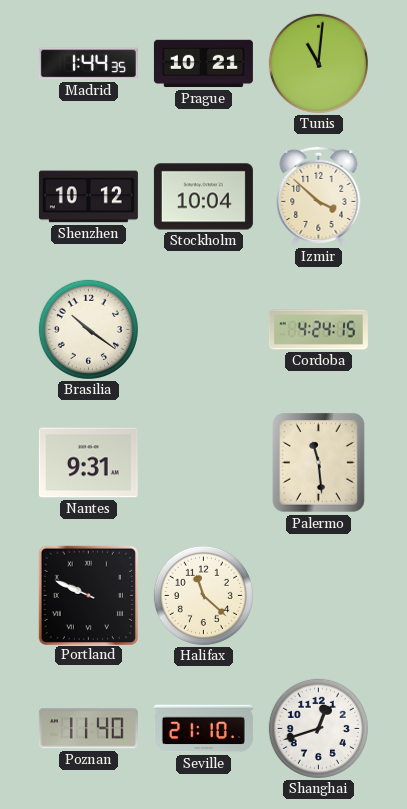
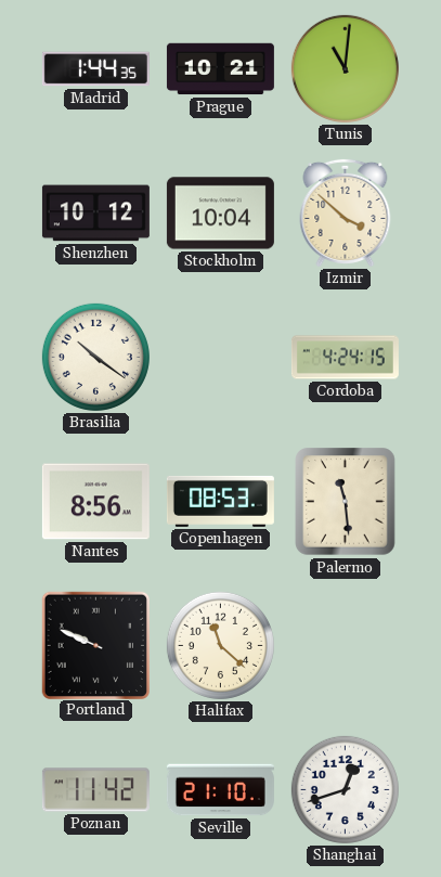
Nantes: 9:31 -> 8:56 (95, 502)
Copenhagen: none -> 08:53 (220, 501)
Poznan: 11:40 -> 11:42 (95, 790)
